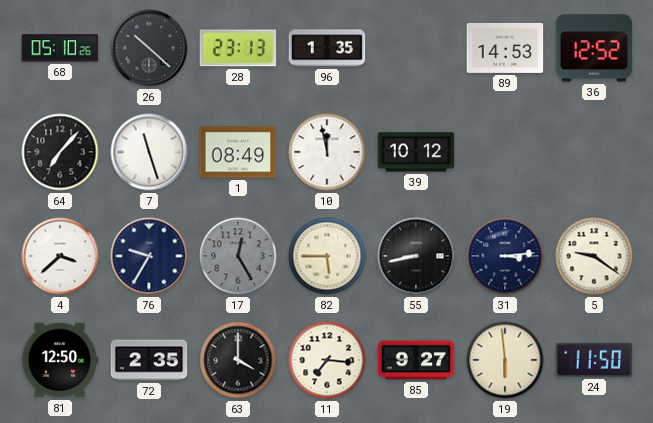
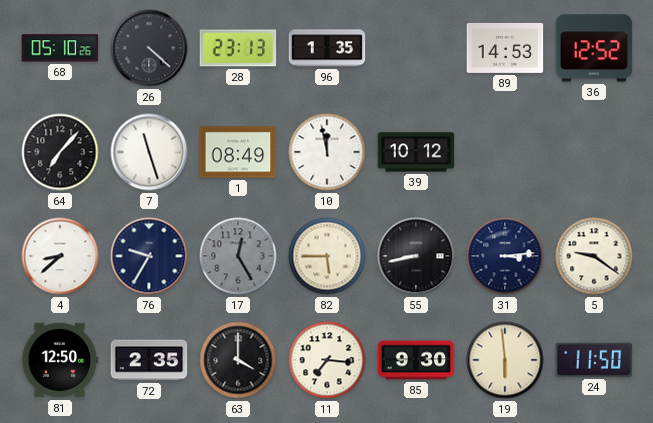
26: 10:22 -> 4:22 (149, 48)
4: 3:38 -> 8:38 (60, 256)
85: 9:27 -> 9:30 (416, 360)
